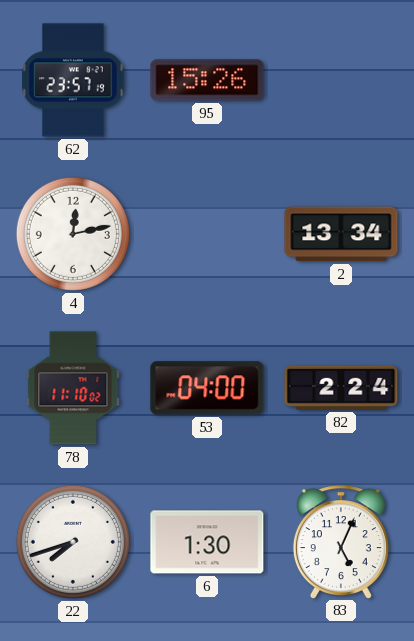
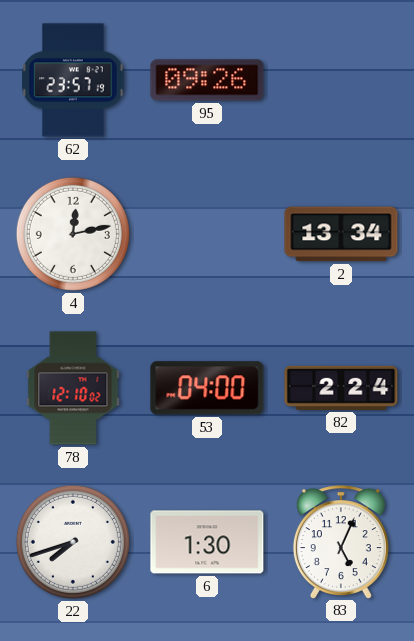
95: 15:26 -> 09:26 (207, 80)
78: 11:10 -> 12:10 (73, 388)
